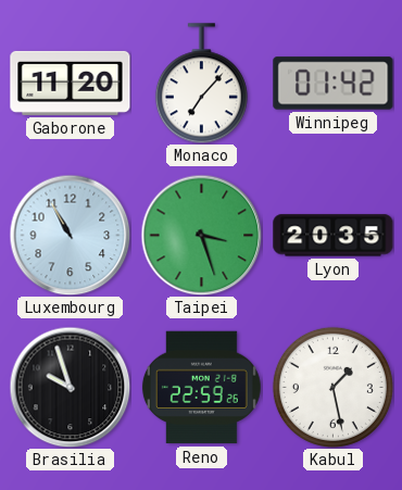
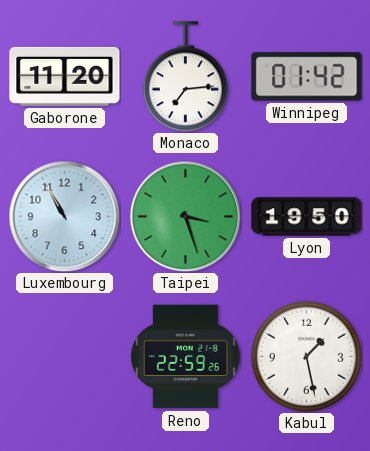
Monaco: 7:07 -> 7:14 (185, 77)
Lyon: 20:35 -> 19:50 (307, 217)
Brasilia: 9:57 -> none (70, 387)
